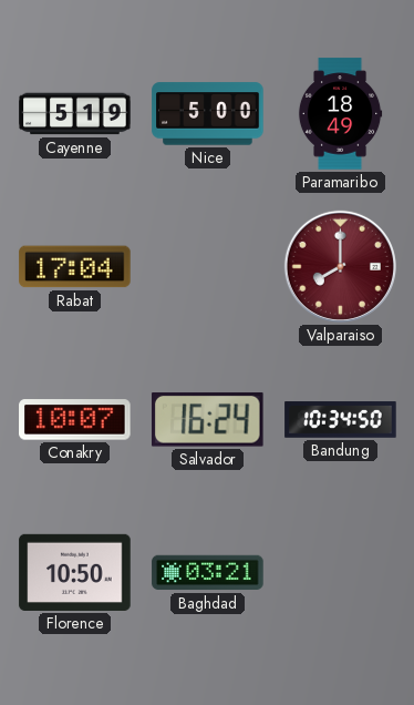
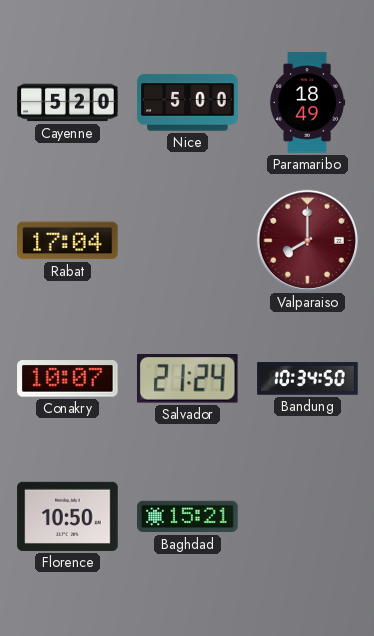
Cayenne: 5:19 -> 5:20 (68, 103)
Salvador: 16:24 -> 21:24 (187, 379)
Baghdad: 03:21 -> 15:21 (188, 517)
